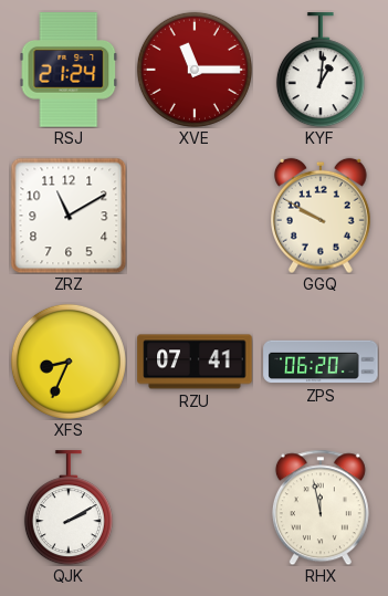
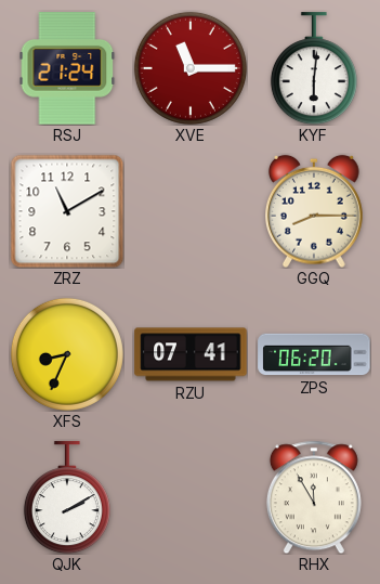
KYF: 1:01 -> 6:01 (314, 68)
GGQ: 9:50 -> 8:15 (315, 211)
RHX: 11:58 -> 11:55 (314, 497)
